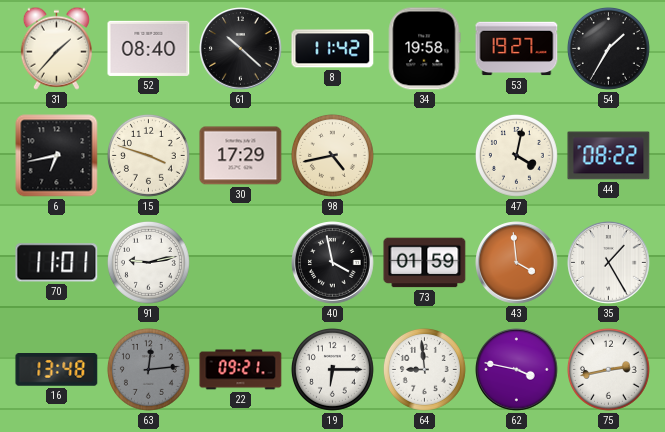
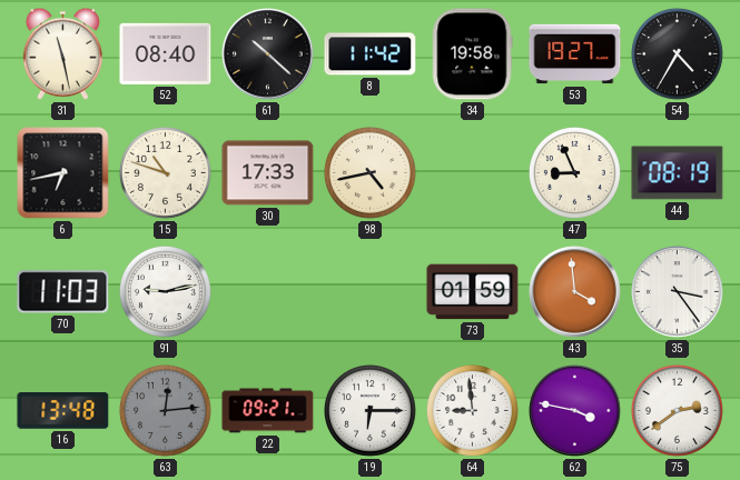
31: 1:37 -> 11:28 (62, 53)
54: 1:35 -> 4:35 (677, 53)
15: 3:48 -> 10:48 (165, 172)
30: 17:29 -> 17:33 (268, 173)
47: 4:02 -> 8:56 (574, 172)
44: 08:22 -> 08:19 (678, 173)
70: 11:01 -> 11:03 (63, 292)
40: 3:58 -> none (333, 263)
35: 1:25 -> 3:24 (678, 292)
75: 2:43 -> 2:39 (677, 410)
